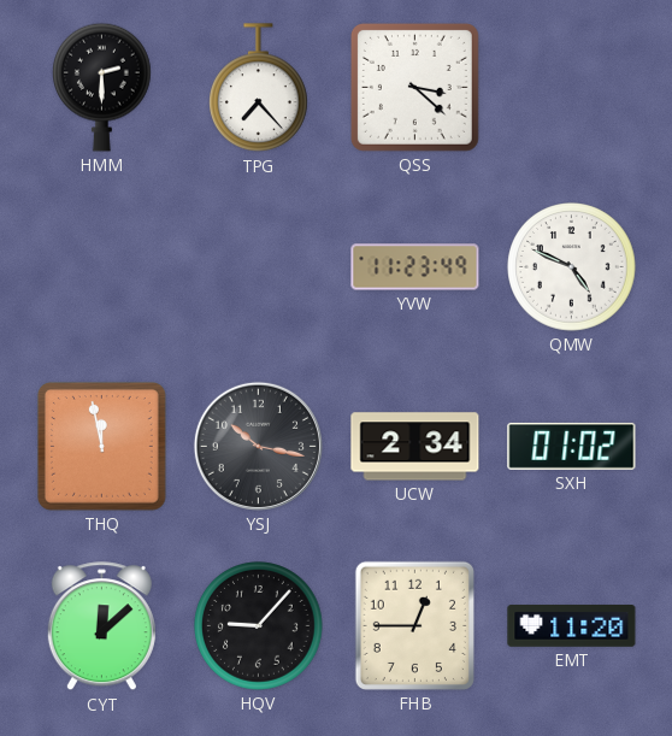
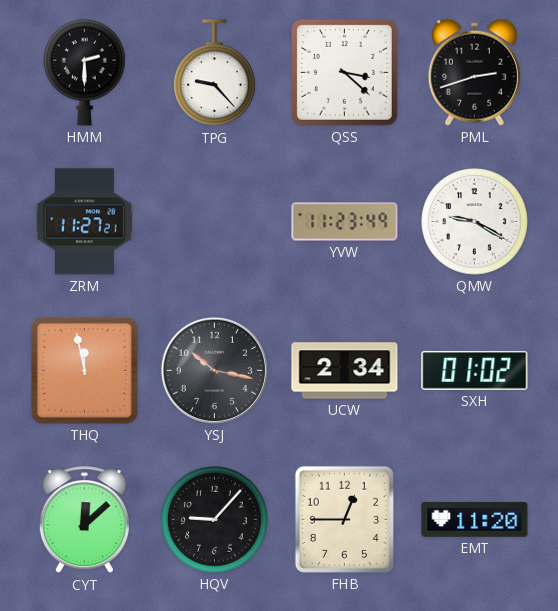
TPG: 7:23 -> 9:23 (215, 73)
PML: none -> 2:42 (474, 72)
ZRM: none -> 11:27 (84, 222)
QMW: 4:49 -> 9:20 (475, 222)
